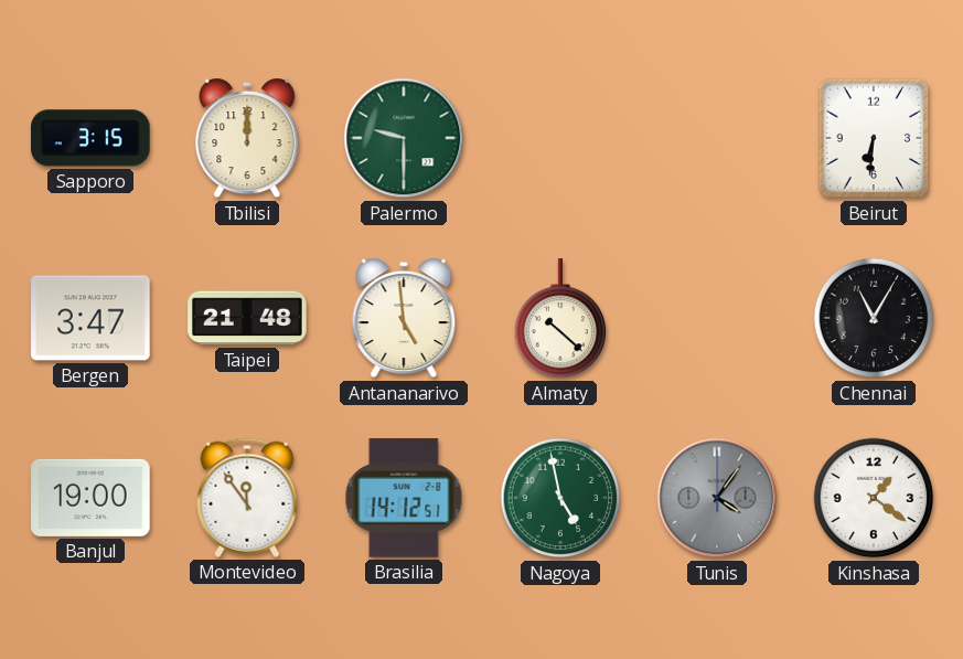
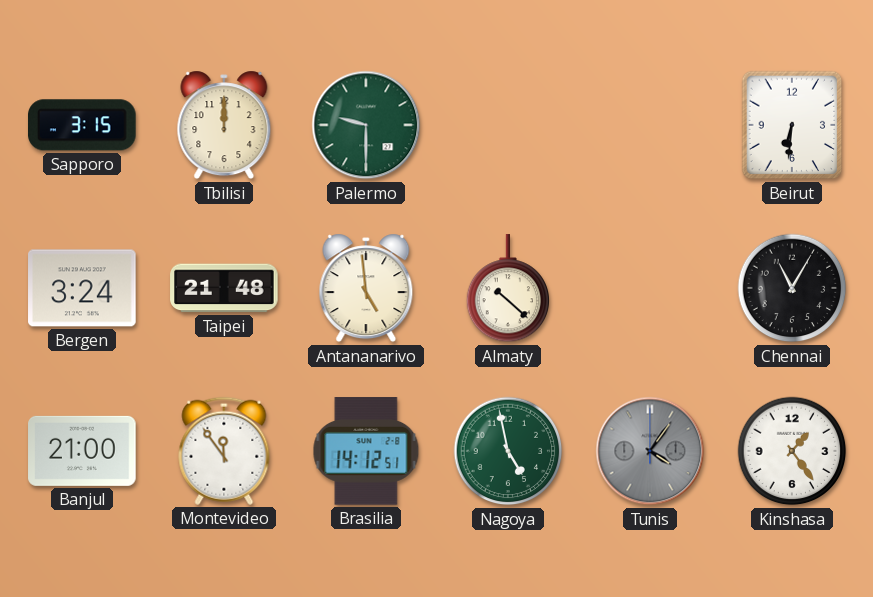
Bergen: 3:47 -> 3:24 (82, 288)
Banjul: 19:00 -> 21:00 (82, 451)
Kinshasa: 1:21 -> 1:24 (792, 451)
